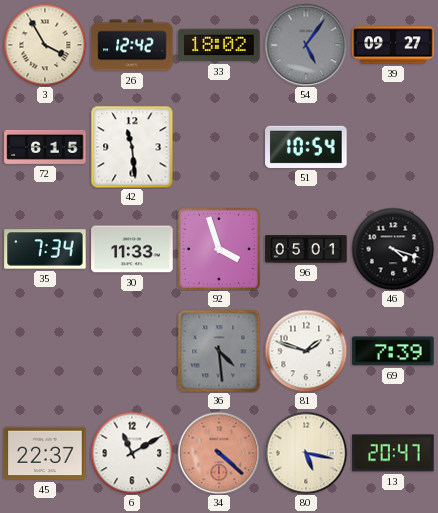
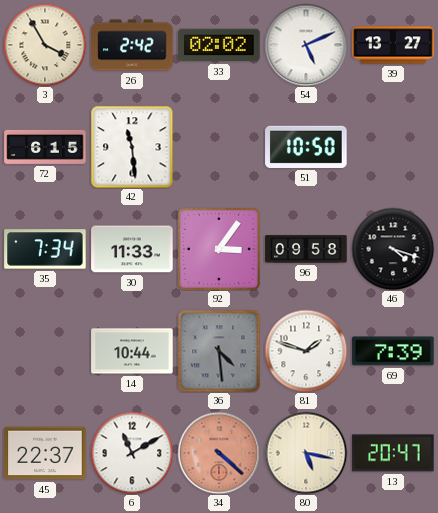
26: 12:42 -> 2:42 (132, 45)
33: 18:02 -> 02:02 (219, 45)
54: 5:06 -> 5:11 (306, 45)
54 dial: grey -> white (306, 45)
39: 09:27 -> 13:27 (393, 45)
51: 10:54 -> 10:50 (306, 147)
92: 3:57 -> 3:06 (219, 249)
96: 05:01 -> 09:58 (306, 249)
14: none -> 10:44 (132, 351)
